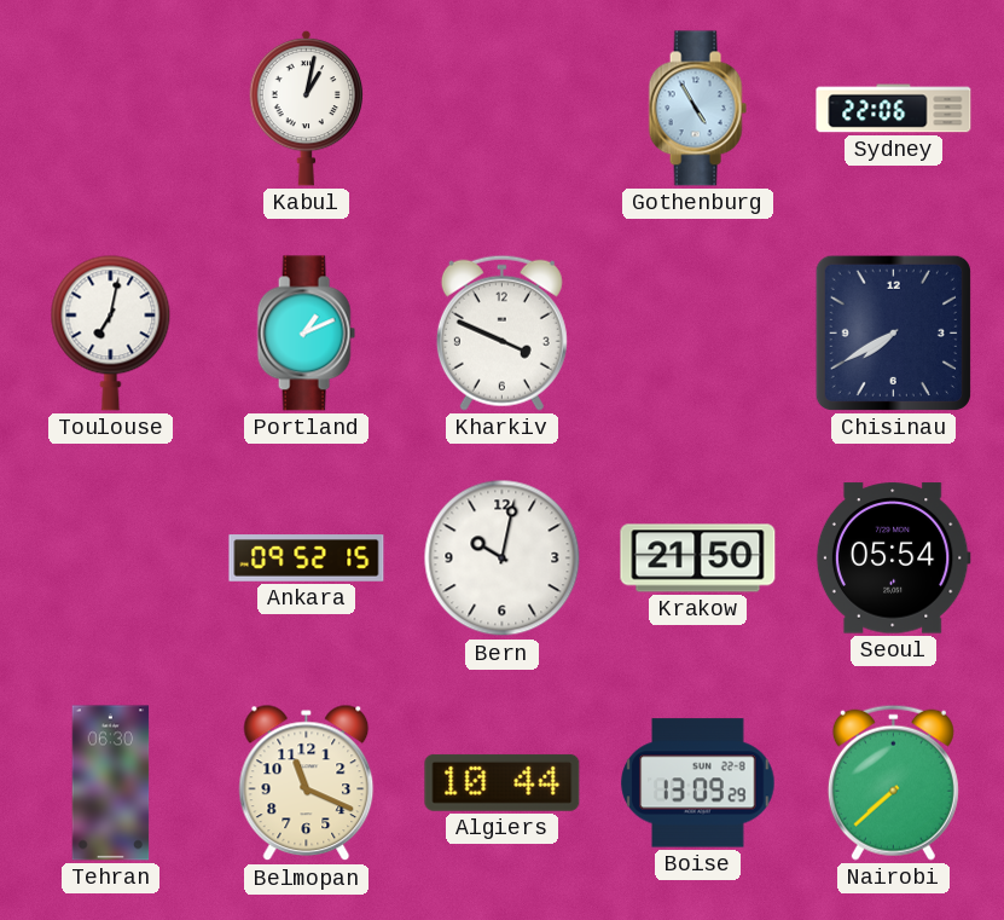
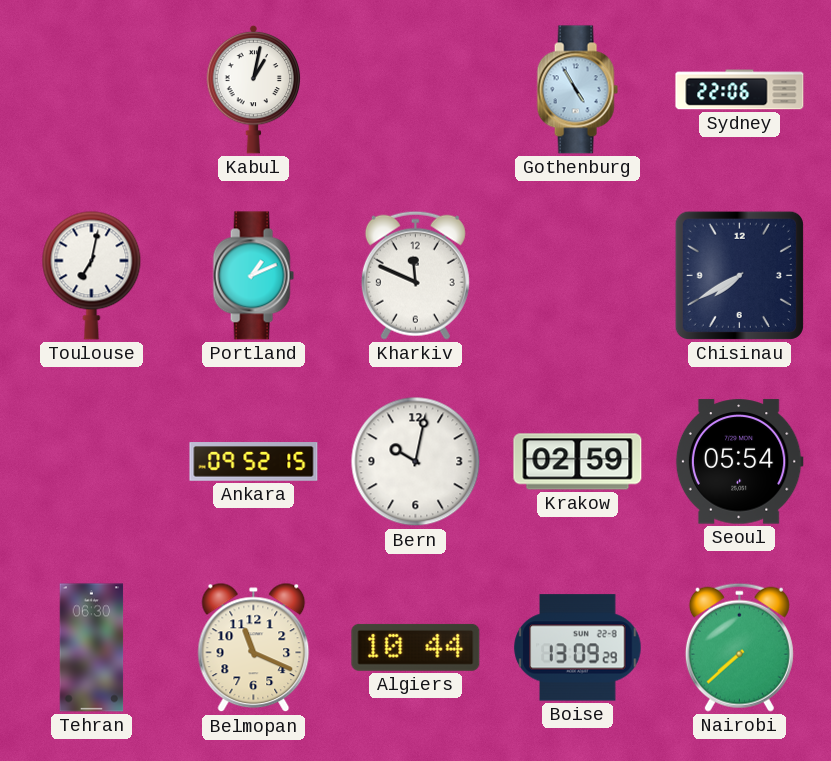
Kharkiv: 3:49 -> 11:49 (415, 275)
Krakow: 21:50 -> 02:59 (578, 462)
